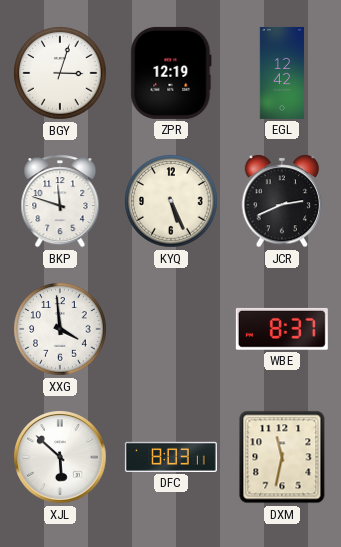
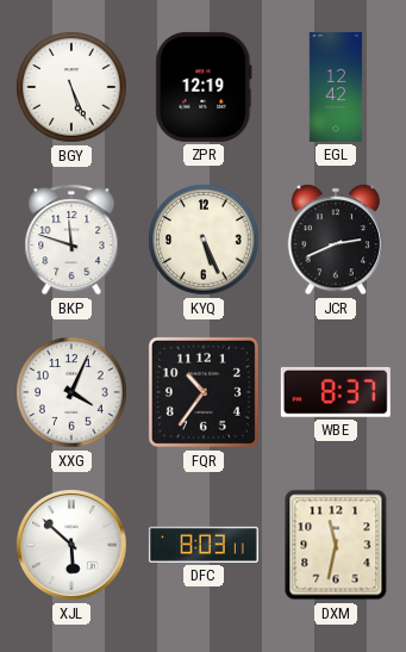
BGY: 3:03 -> 5:26 (71, 87)
XXG: 3:59 -> 4:04 (71, 392)
FQR: none -> 10:36 (204, 392)
